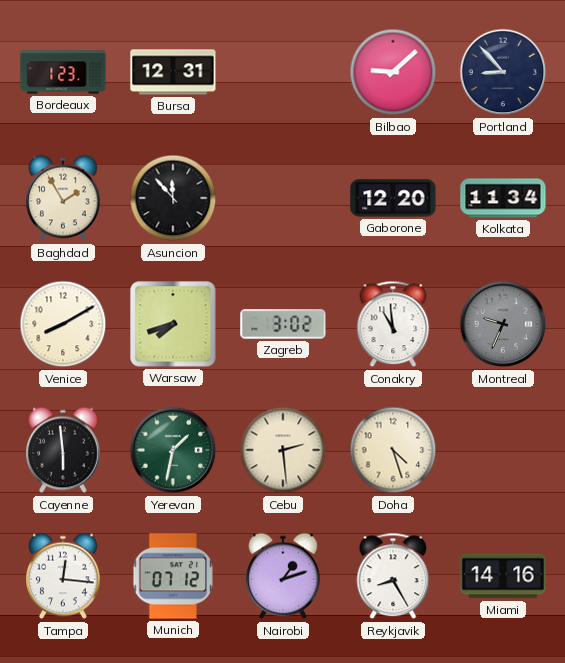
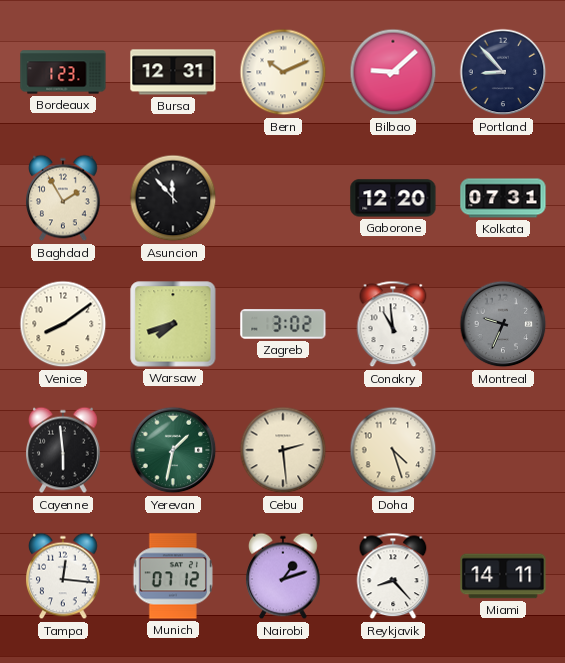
Bern: none -> 10:11 (283, 72)
Kolkata: 11:34 -> 07:31 (503, 198)
Venice: 8:10 -> 8:09 (63, 324)
Reykjavik: 8:25 -> 8:23 (393, 576)
Miami: 14:16 -> 14:11 (503, 576)
